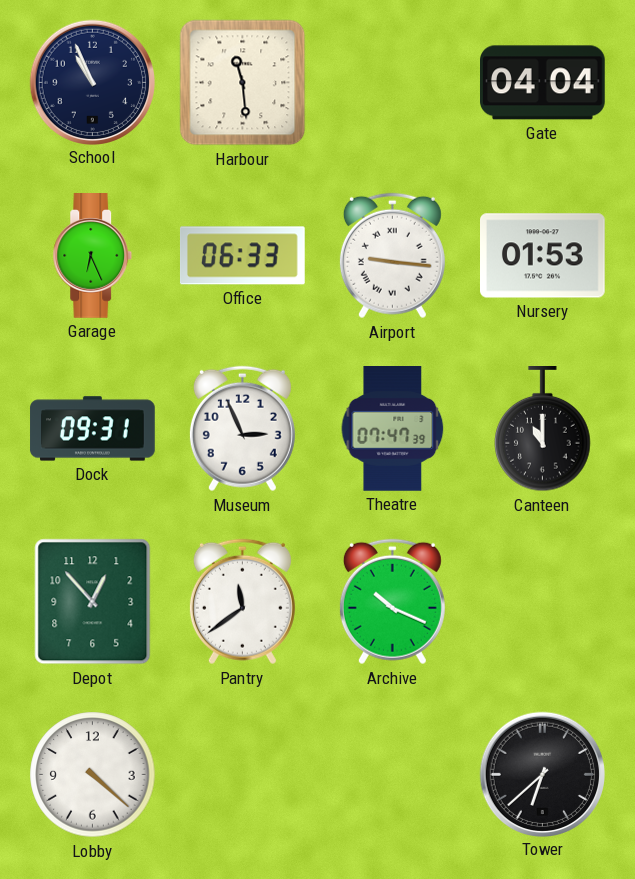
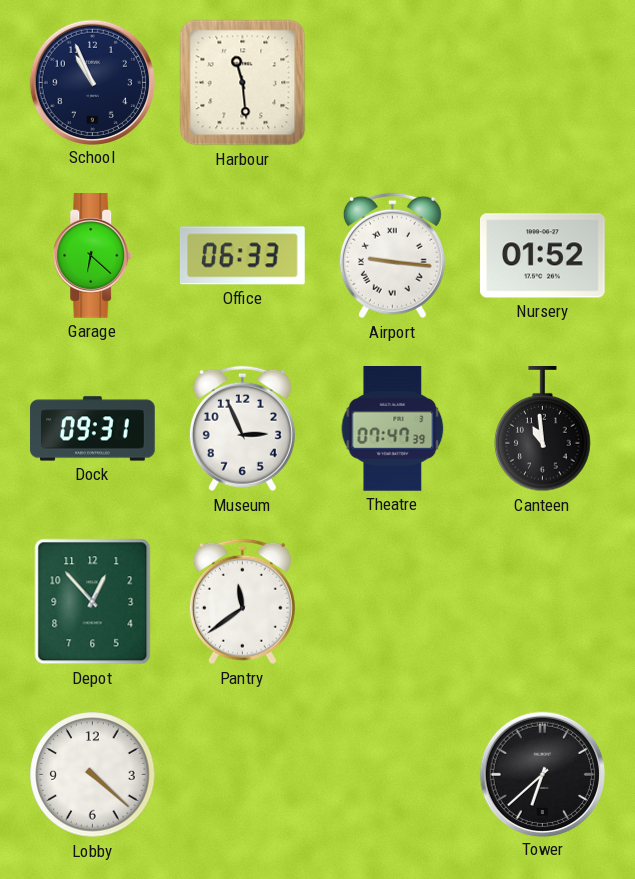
Gate: 04:04 -> none (543, 83)
Garage: 6:26 -> 6:22 (93, 256)
Nursery: 01:53 -> 01:52 (543, 256)
Canteen: 11:00 -> 10:59 (543, 430)
Archive: 10:19 -> none (392, 602)
